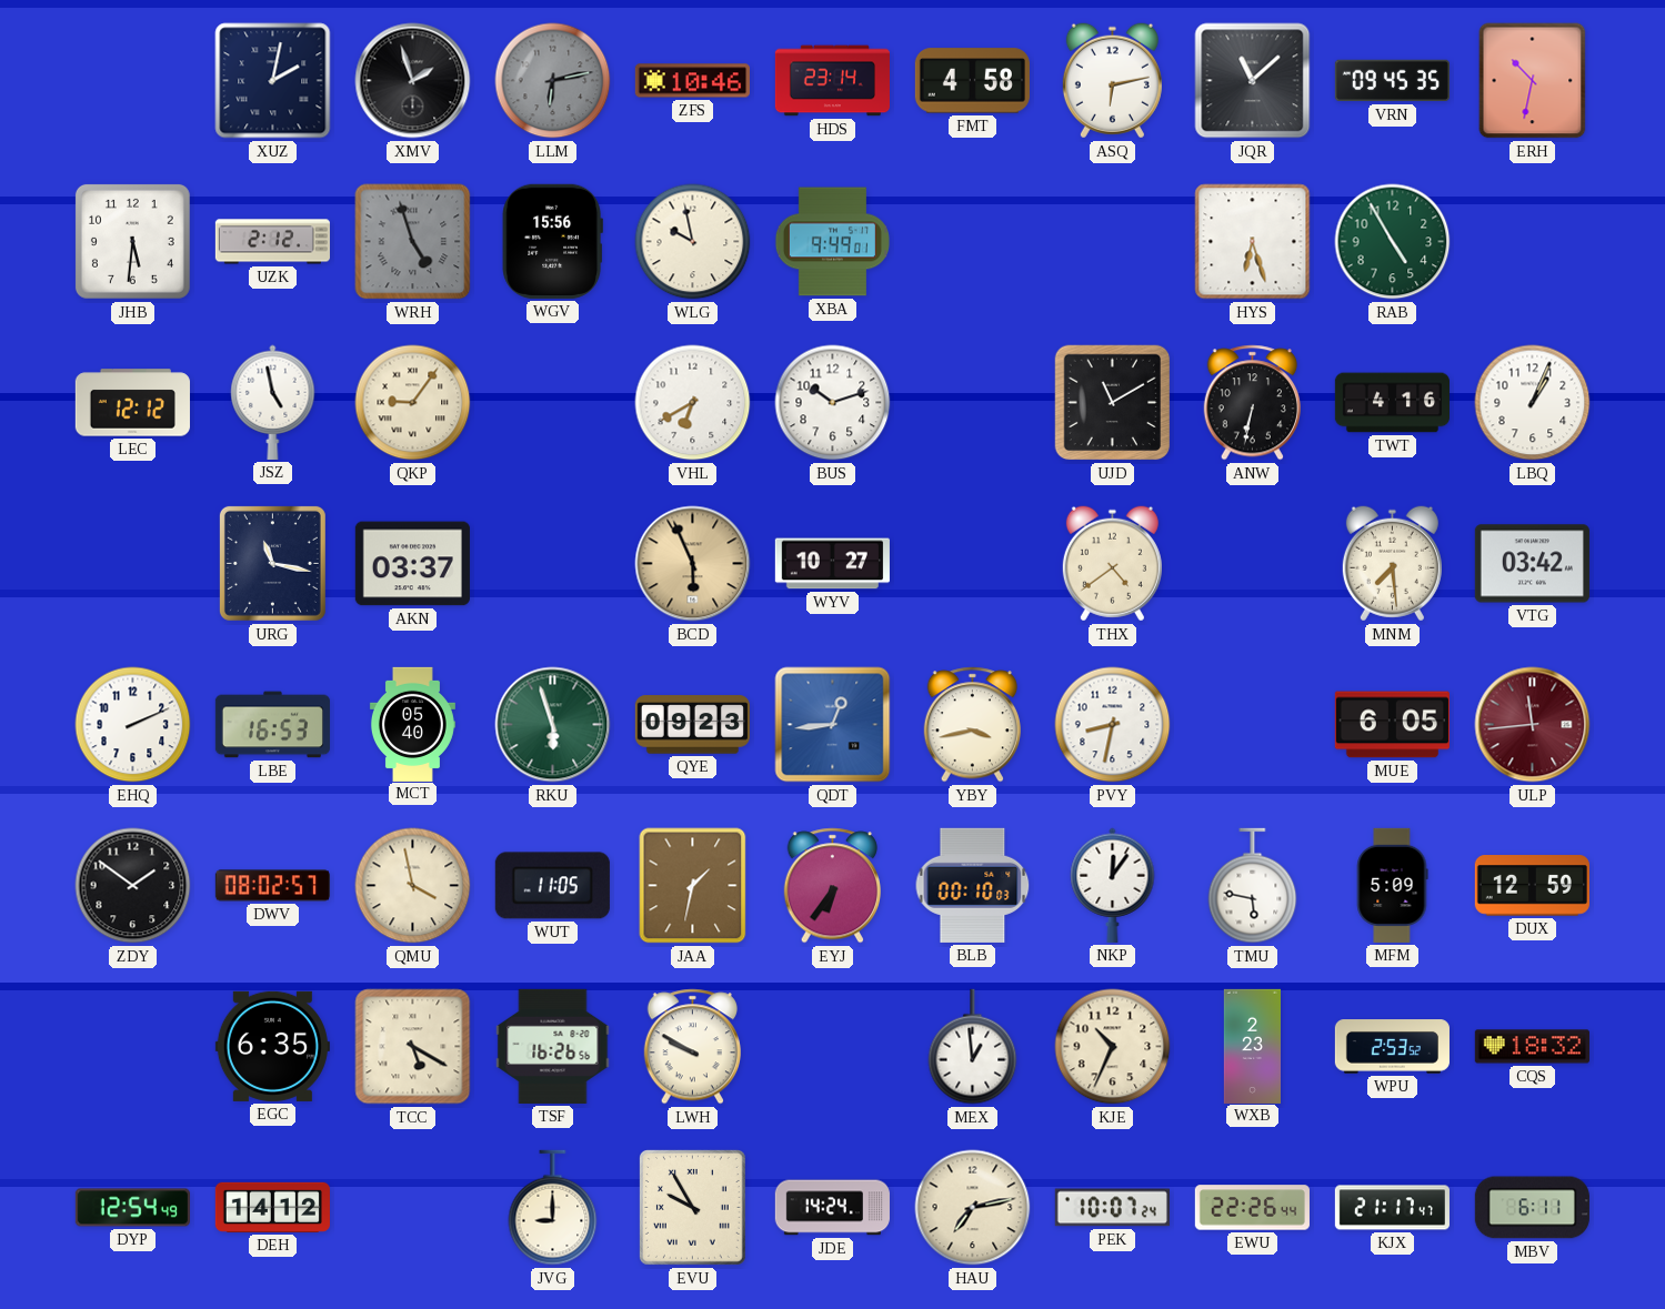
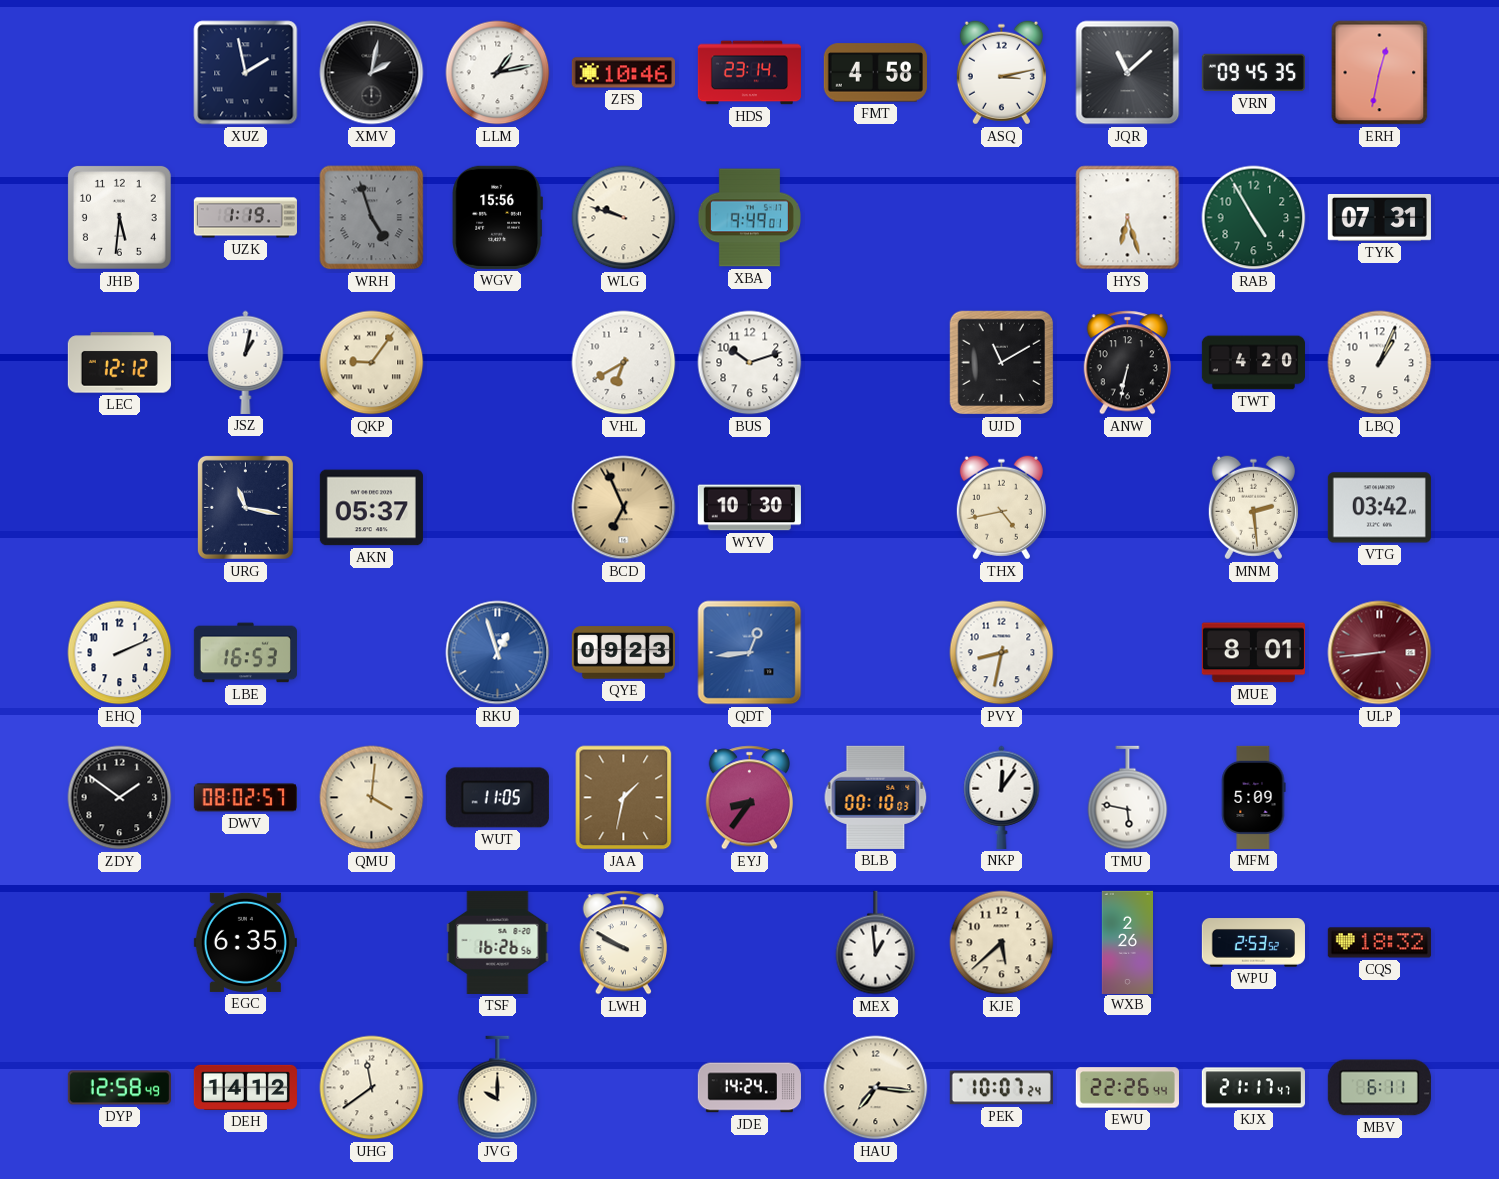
XUZ: 2:02 -> 1:58 (246, 73)
XMV: 1:57 -> 2:02 (372, 73)
LLM: 6:13 -> 1:13 (498, 73)
LLM dial: grey -> white (498, 73)
ASQ: 6:13 -> 3:13 (1001, 73)
ERH: 10:32 -> 12:32 (1380, 73)
UZK: 2:12 -> 1:19 (245, 218)
WLG: 9:58 -> 9:48 (624, 218)
TYK: none -> 07:31 (1379, 218)
JSZ: 4:58 -> 1:02 (246, 362)
TWT: 4:16 -> 4:20 (1253, 363)
AKN: 03:37 -> 05:37 (371, 508)
BCD: 5:56 -> 6:56 (624, 508)
WYV: 10:27 -> 10:30 (749, 508)
THX: 4:39 -> 4:43 (1001, 508)
MNM: 7:29 -> 2:29 (1253, 508)
MCT: 05:40 -> none (412, 724)
RKU: 5:57 -> 12:57 (498, 653)
RKU dial: green -> blue (498, 653)
YBY: 3:43 -> none (972, 725)
MUE: 6:05 -> 8:01 (1253, 653)
ULP: 11:44 -> 8:44 (1380, 653)
QMU: 3:58 -> 4:01 (372, 798)
EYJ: 6:36 -> 8:36 (749, 798)
DUX: 12:59 -> none (1532, 886)
TCC: 5:20 -> none (413, 1047)
KJE: 10:34 -> 5:38 (1002, 943)
WXB: 2:23 -> 2:26 (1127, 942)
DYP: 12:54 -> 12:58 (119, 1088)
UHG: none -> 11:39 (372, 1088)
JVG: 9:00 -> 10:00 (498, 1088)
EVU: 9:55 -> none (692, 1208)
HAU: 7:13 -> 7:16 (876, 1088)
